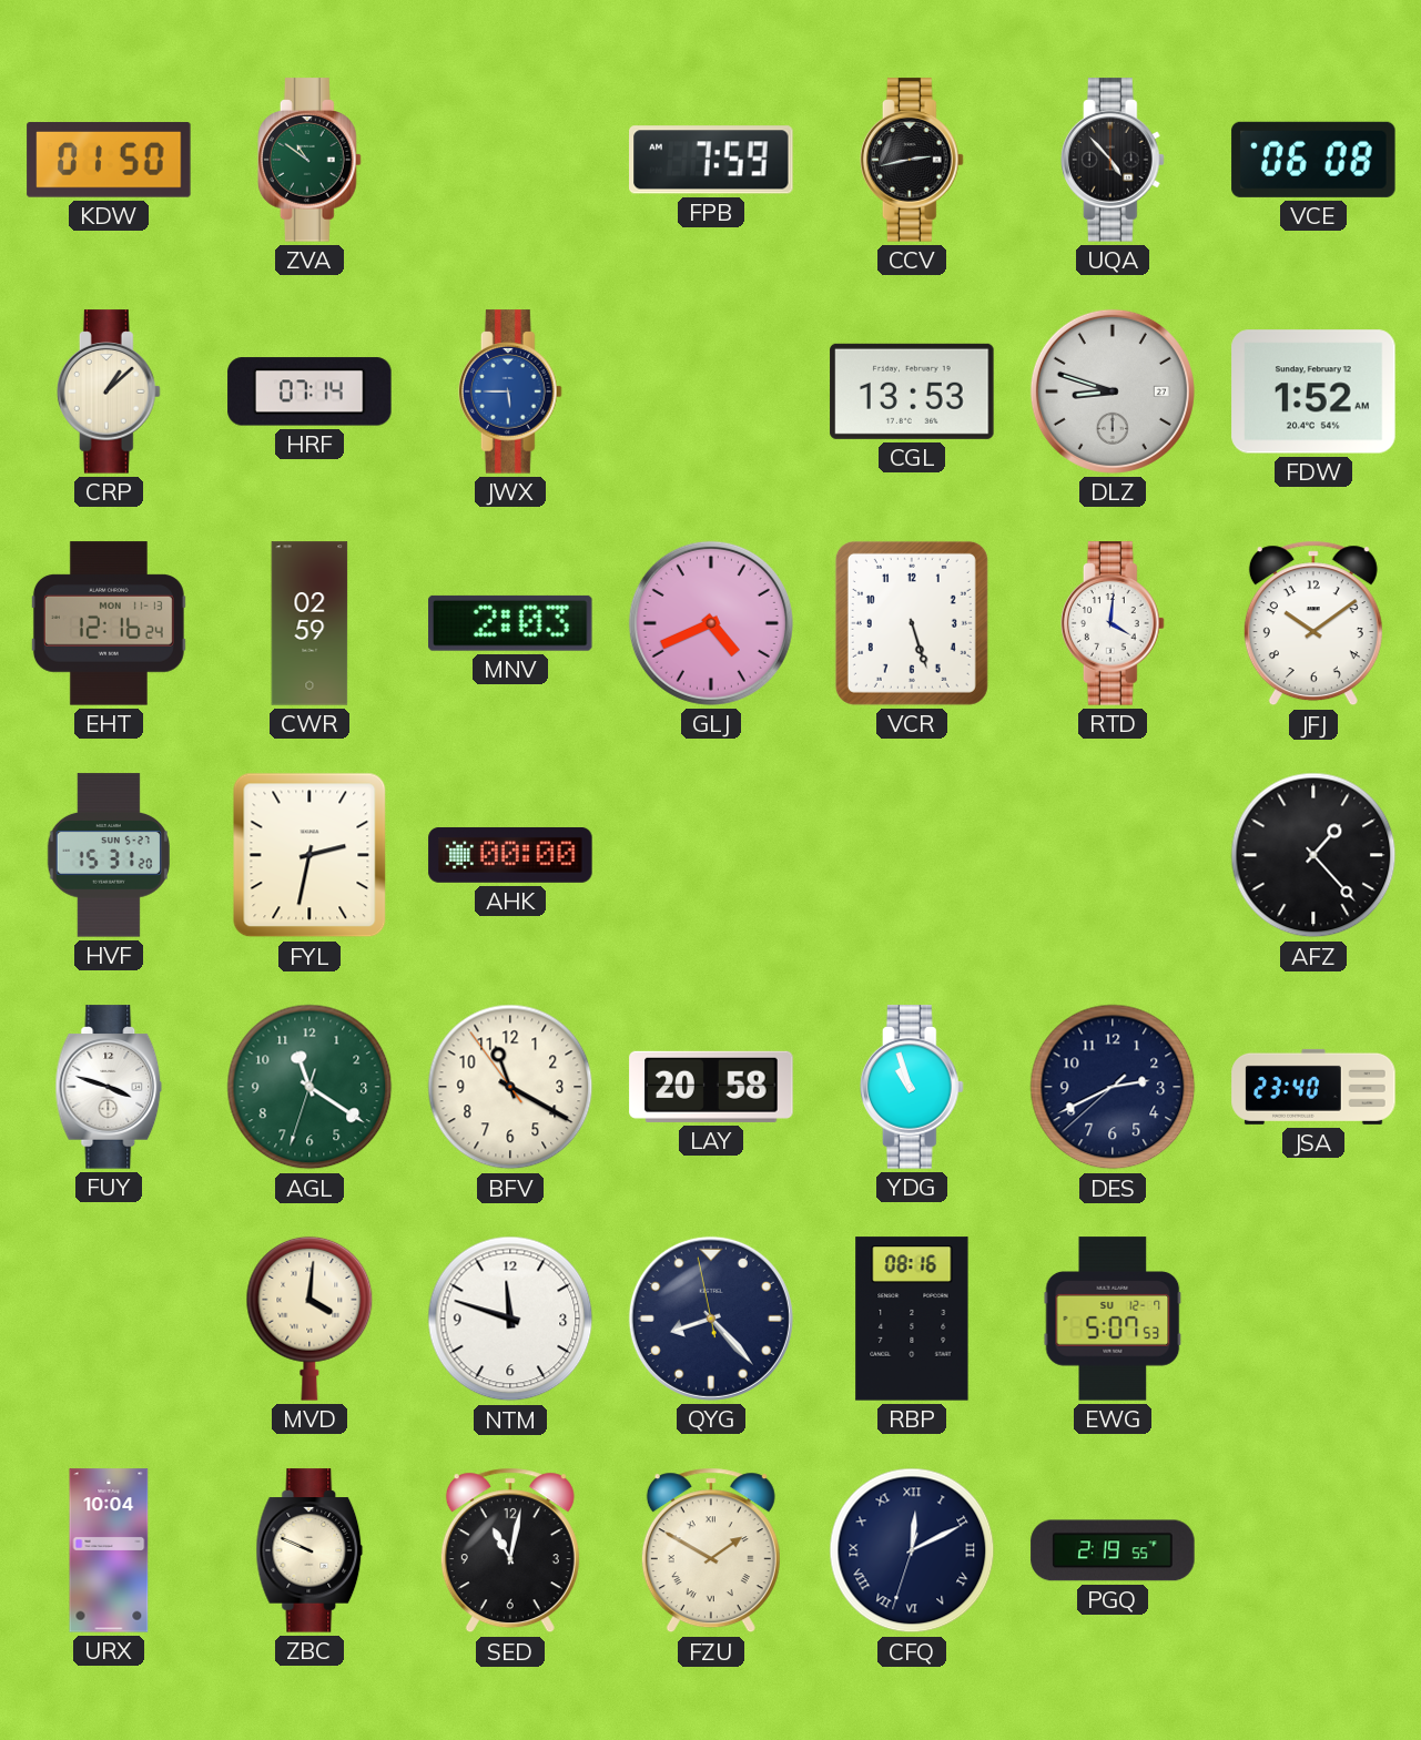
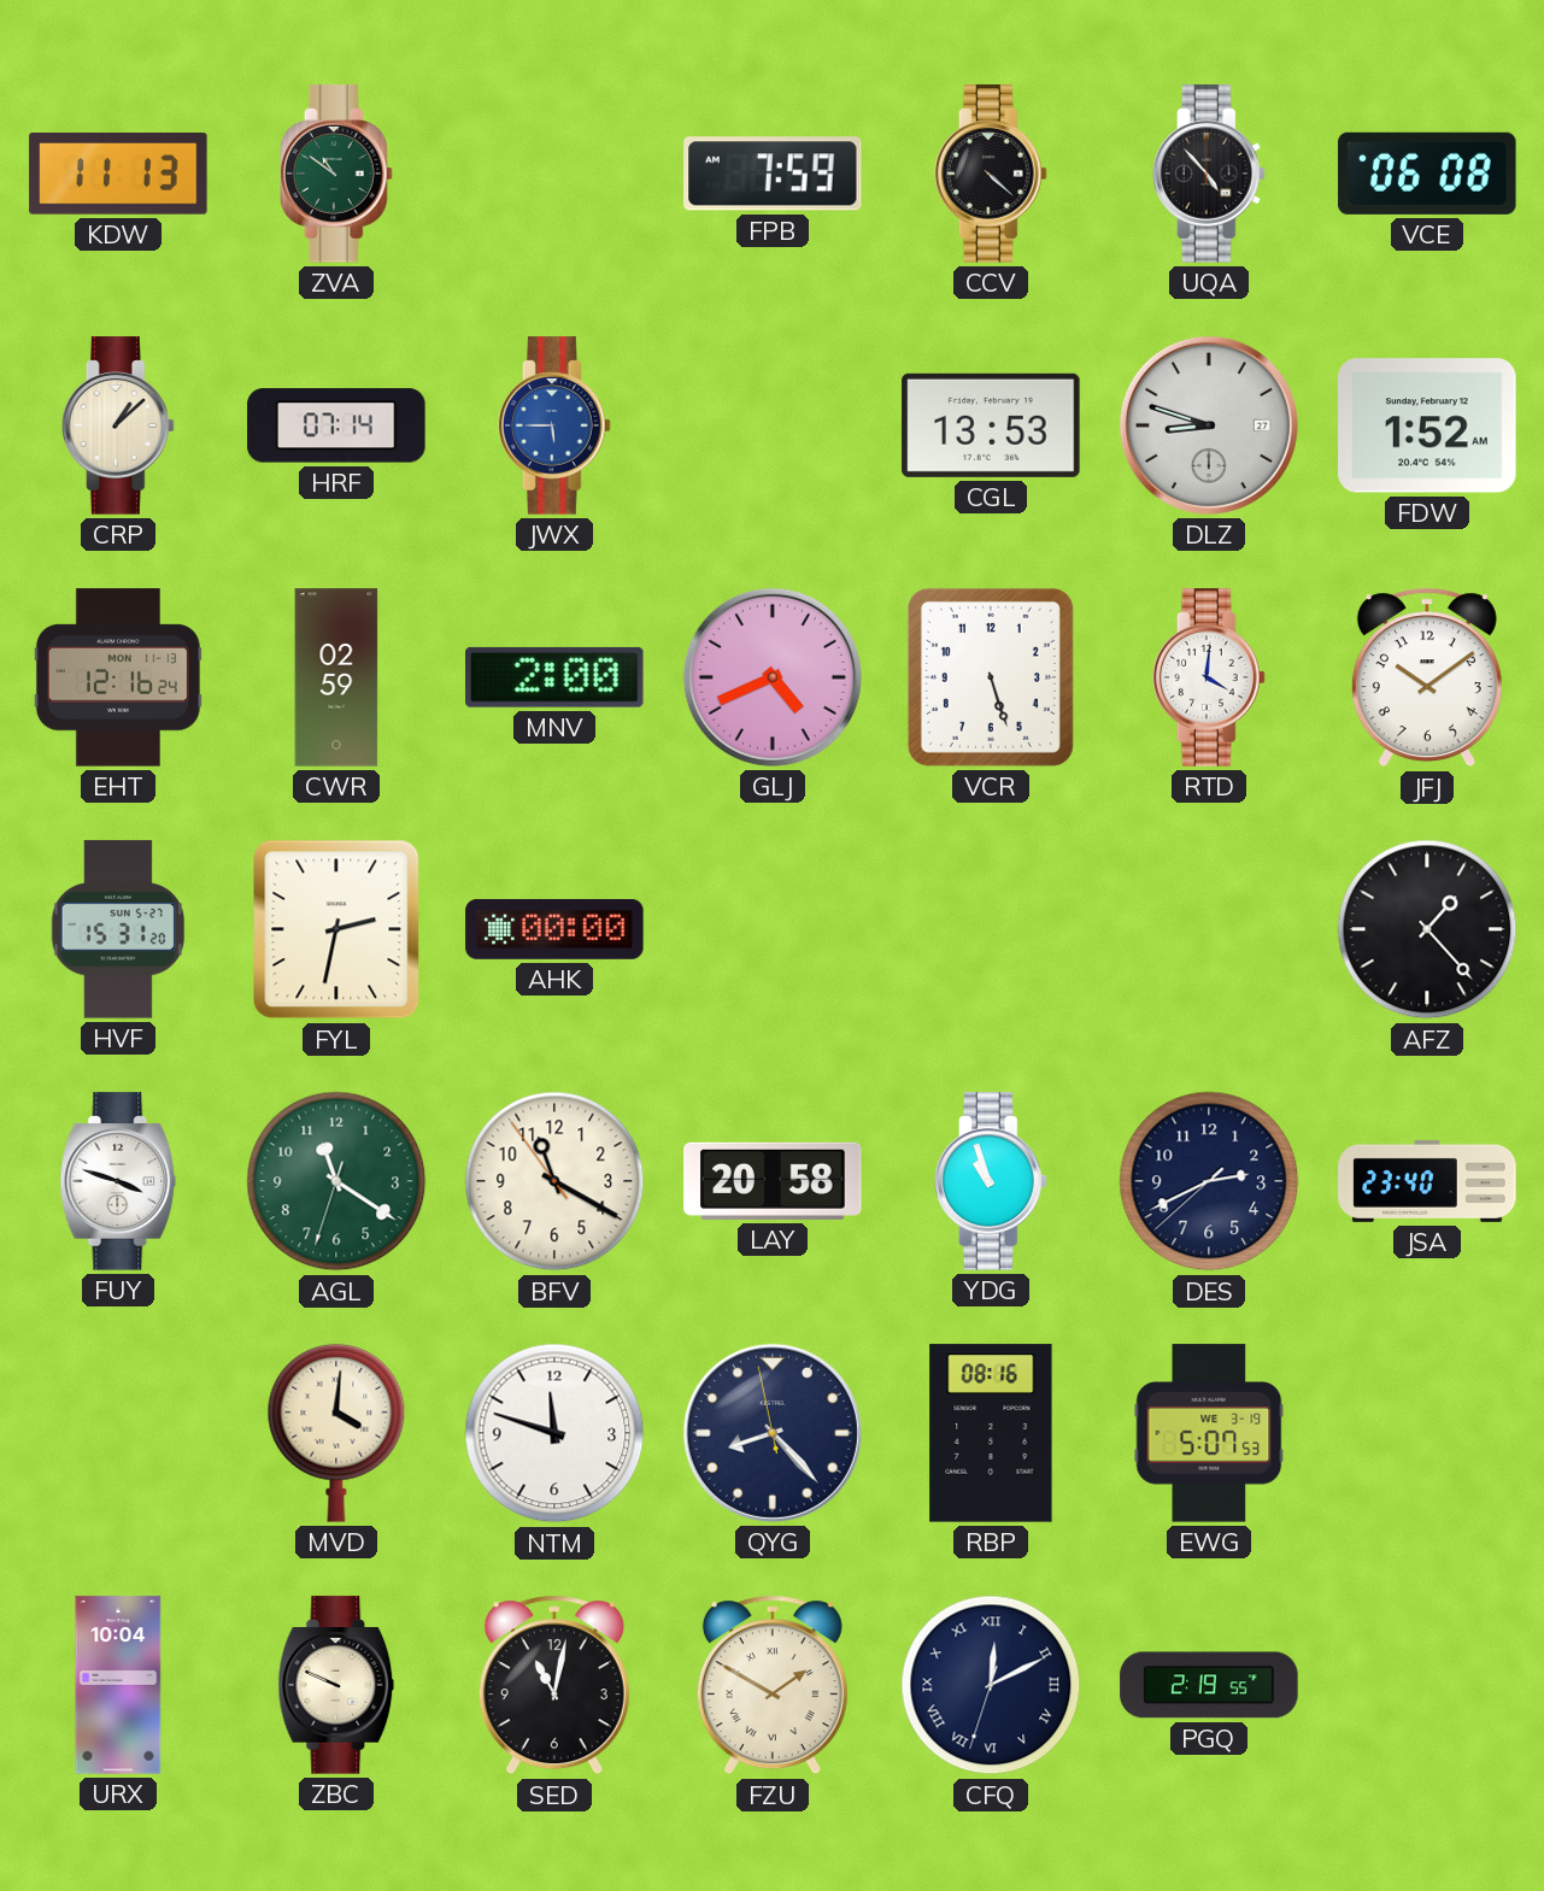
KDW: 01:50 -> 11:13 (118, 174)
CCV: 2:43 -> 4:22 (992, 174)
MNV: 2:03 -> 2:00 (554, 677)
EWG date: SU 12-7 -> WE 3-19 (1209, 1433)
